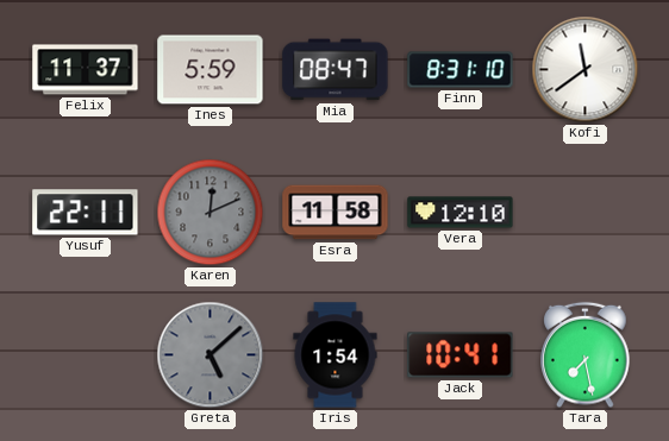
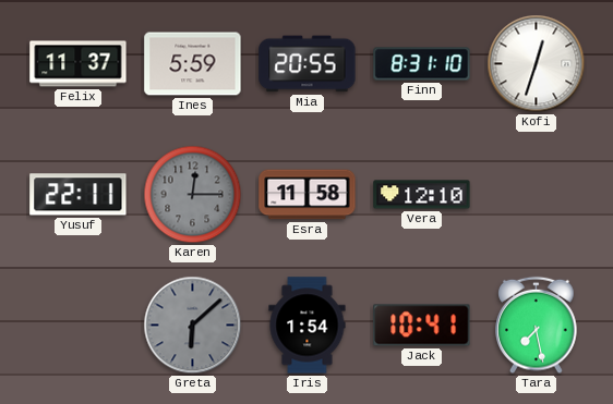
Mia: 08:47 -> 20:55 (308, 64)
Kofi: 11:39 -> 12:33 (537, 64)
Karen: 12:11 -> 12:15 (193, 195)
Greta: 5:08 -> 6:08 (193, 326)
